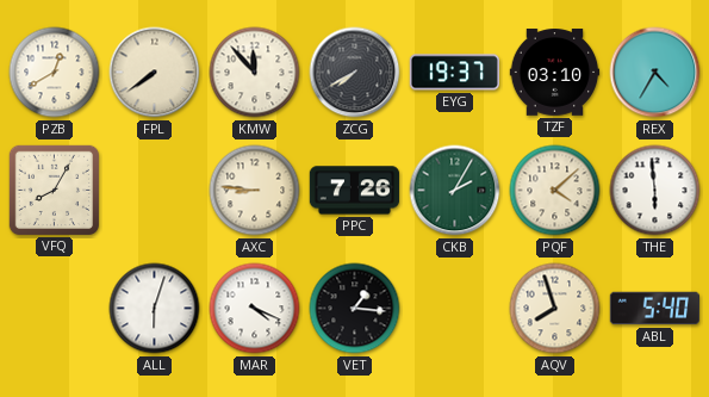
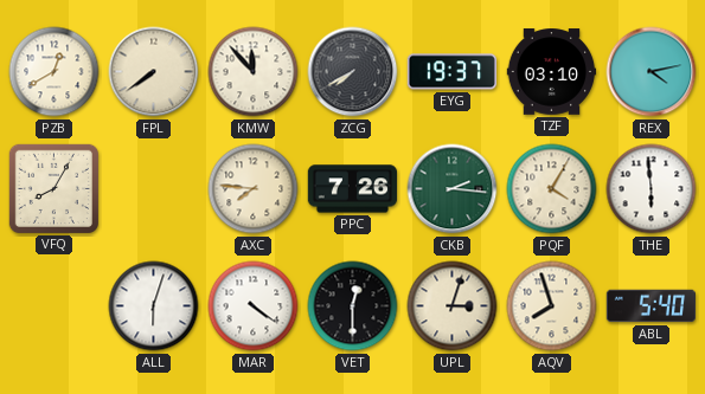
REX: 4:35 -> 4:13 (652, 72)
AXC: 8:46 -> 7:46 (254, 189)
CKB: 2:05 -> 2:16 (453, 189)
PQF: 4:08 -> 4:05 (552, 189)
MAR: 4:19 -> 4:21 (254, 306)
VET: 1:16 -> 12:30 (353, 306)
UPL: none -> 3:03 (453, 306)
